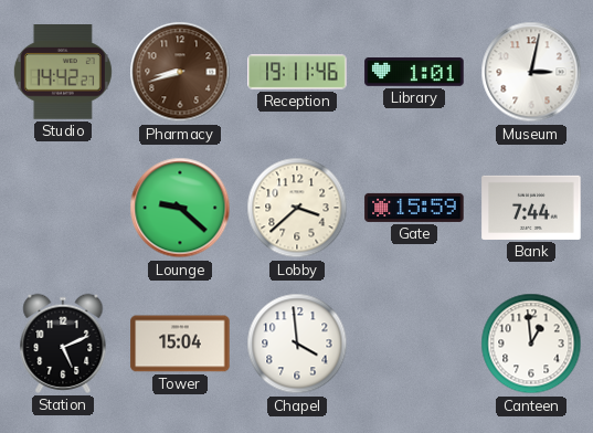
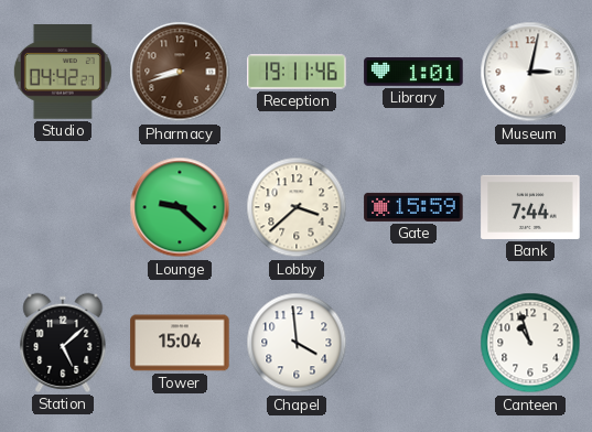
Studio: 14:42 -> 04:42 (63, 73)
Station: 5:11 -> 5:08 (63, 343)
Canteen: 12:59 -> 10:57 (530, 343)
